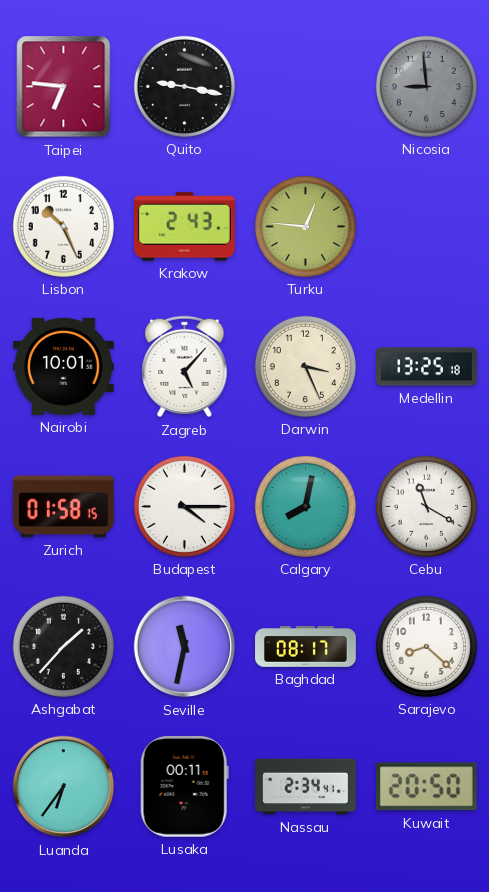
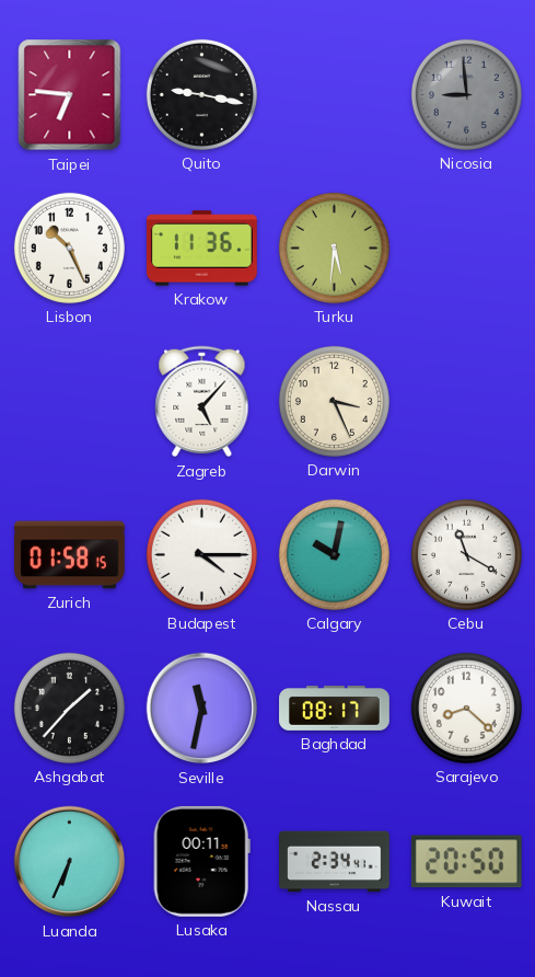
Krakow: 2:43 -> 11:36 (201, 249)
Turku: 12:46 -> 5:31 (334, 248)
Nairobi: 10:01 -> none (64, 366)
Medellin: 13:25 -> none (427, 367)
Calgary: 8:02 -> 10:02 (334, 554)
Luanda: 6:36 -> 6:34 (70, 862)
